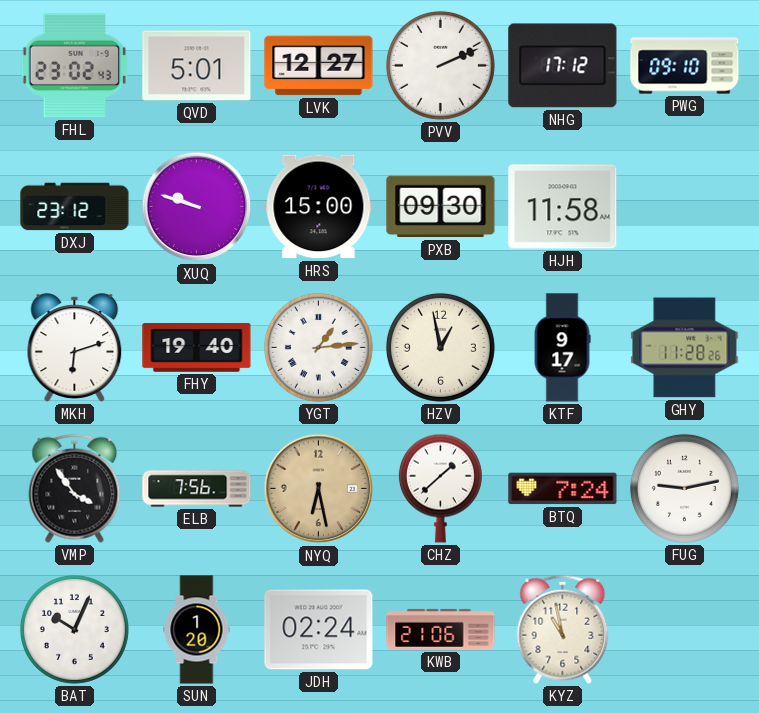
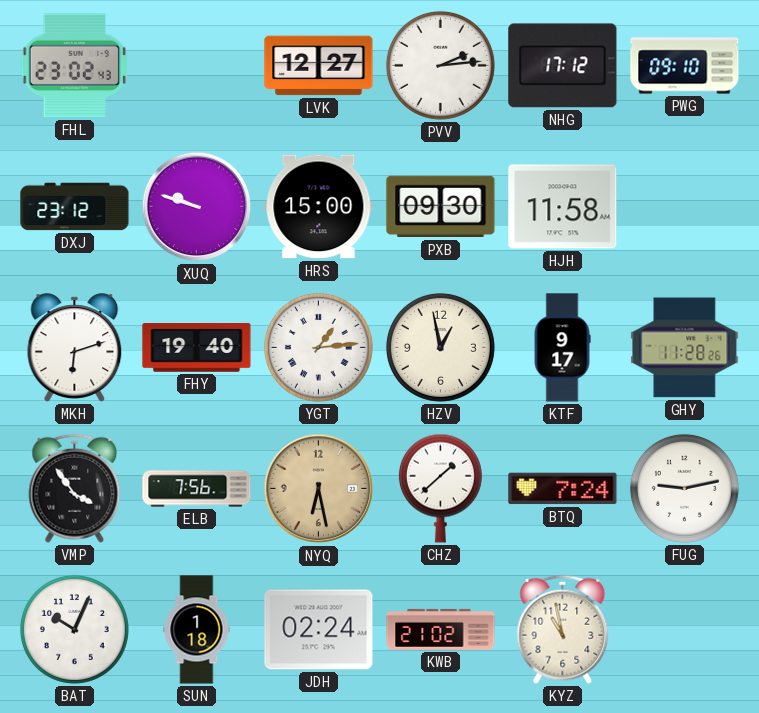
QVD: 5:01 -> none (197, 66)
PVV: 2:11 -> 2:14 (440, 65)
SUN: 1:20 -> 1:18 (197, 630)
KWB: 21:06 -> 21:02 (441, 629)
